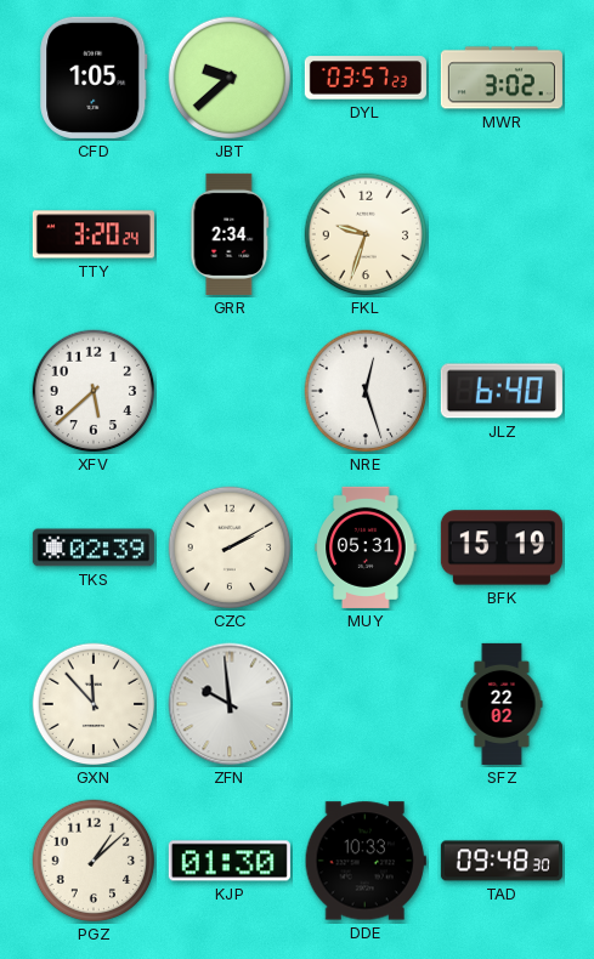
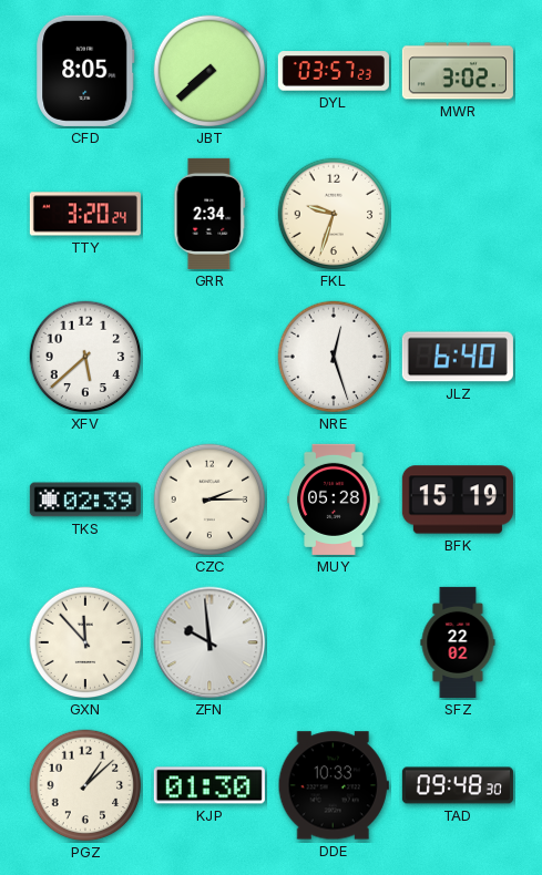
CFD: 1:05 -> 8:05 (85, 71)
JBT: 9:38 -> 7:38 (209, 71)
CZC: 2:10 -> 2:15 (209, 500)
MUY: 05:31 -> 05:28 (334, 500)
